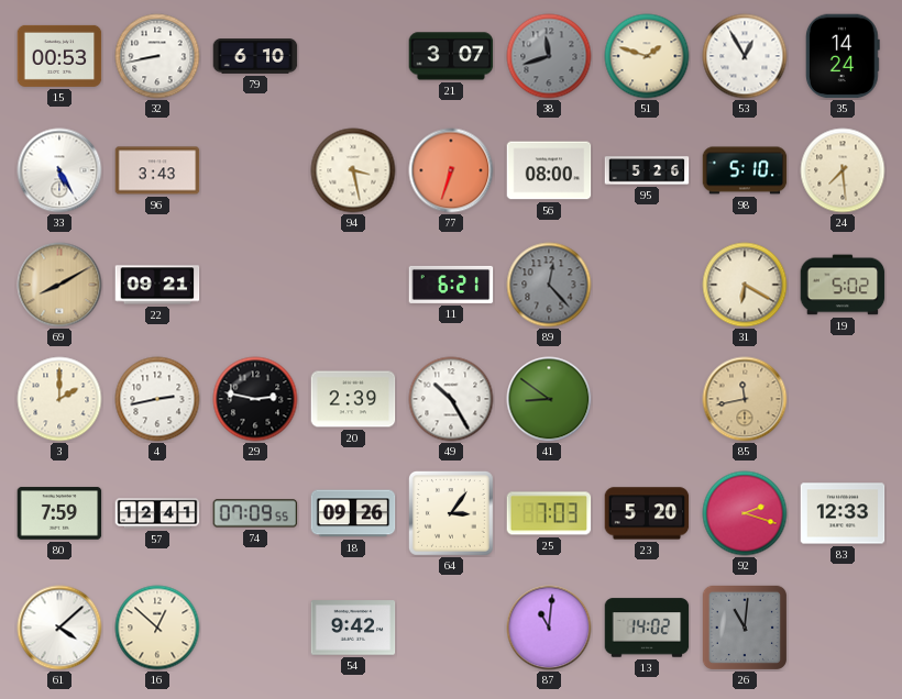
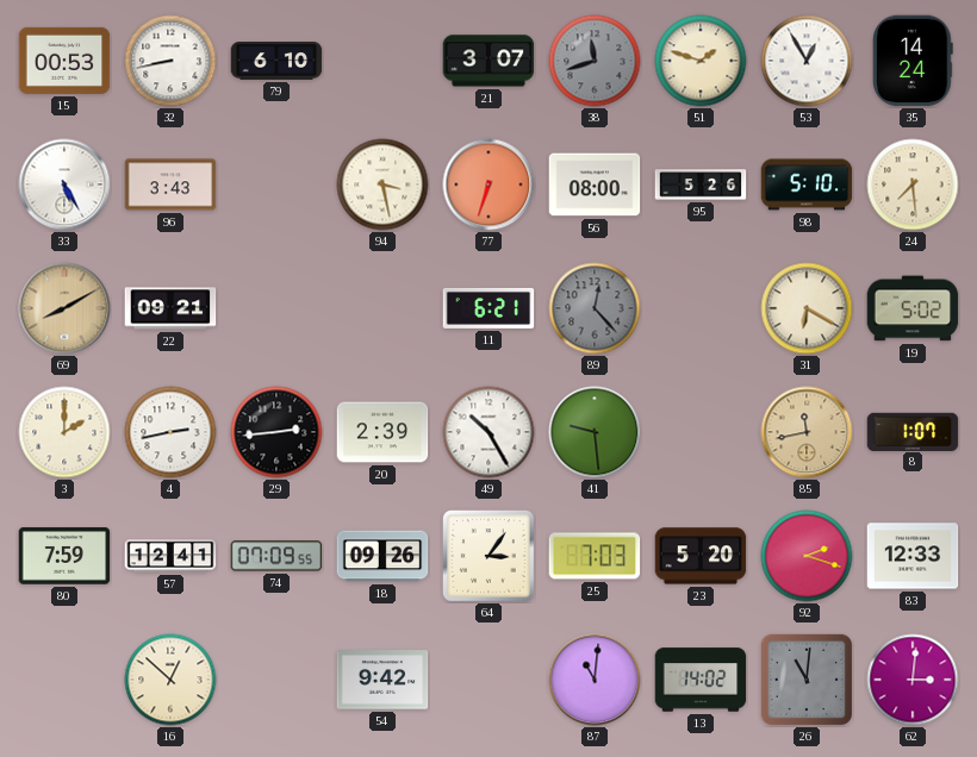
29: 2:47 -> 2:44 (276, 432)
41: 8:51 -> 9:29 (595, 432)
8: none -> 1:07 (913, 431)
61: 4:08 -> none (59, 628)
62: none -> 3:01 (913, 680)
